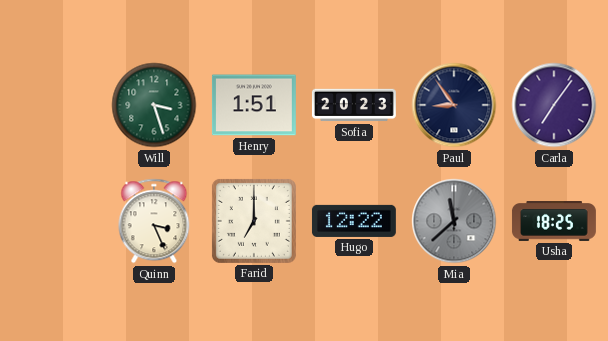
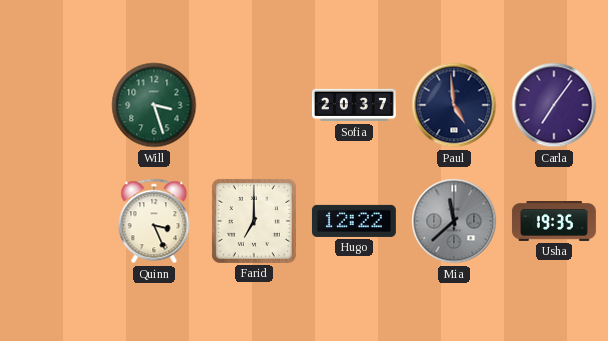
Henry: 1:51 -> none (254, 105)
Sofia: 20:23 -> 20:37 (354, 105)
Paul: 8:54 -> 4:59 (454, 105)
Usha: 18:25 -> 19:35 (554, 222)
